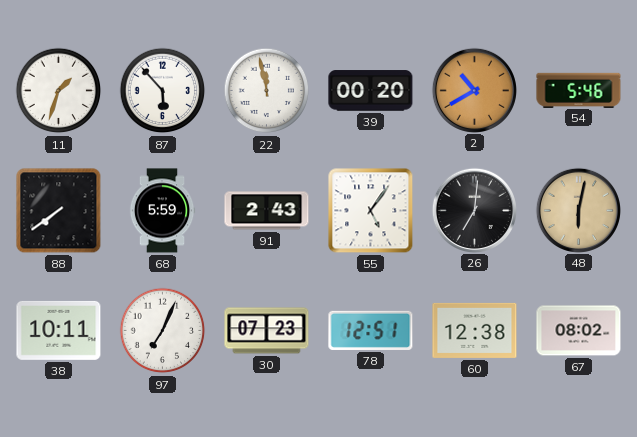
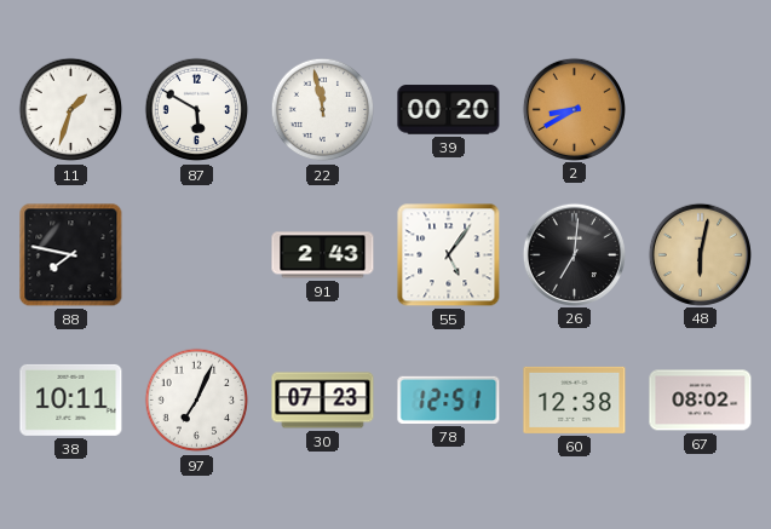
87: 5:53 -> 5:50 (197, 110)
2: 10:40 -> 8:40 (574, 109)
54: 5:46 -> none (579, 90)
88: 7:39 -> 7:47 (71, 255)
68: 5:59 -> none (162, 211)
